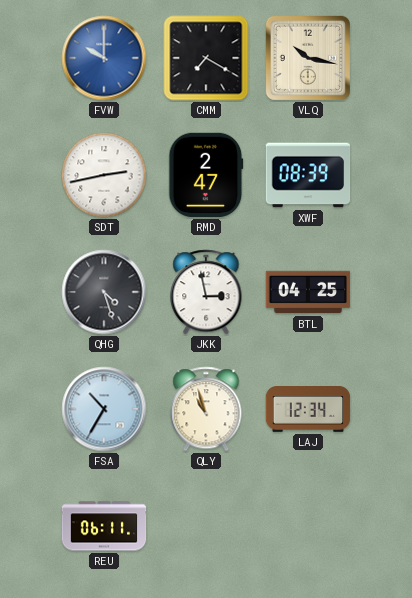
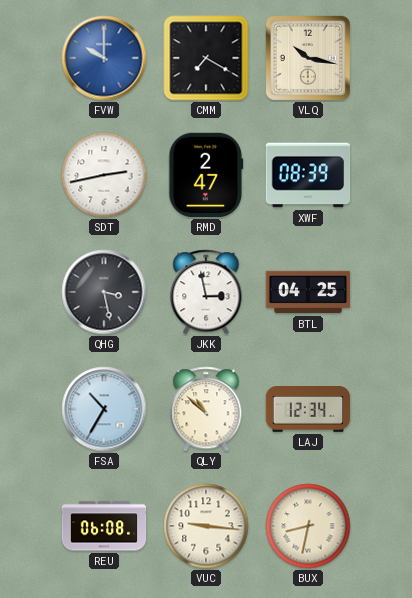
QHG: 4:27 -> 3:28 (104, 292)
QLY: 10:57 -> 10:52 (206, 409)
REU: 06:11 -> 06:08 (104, 526)
VUC: none -> 9:16 (206, 526)
BUX: none -> 8:32 (308, 526)
